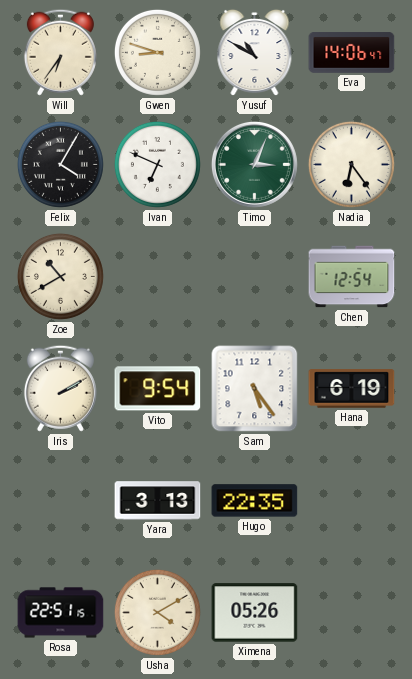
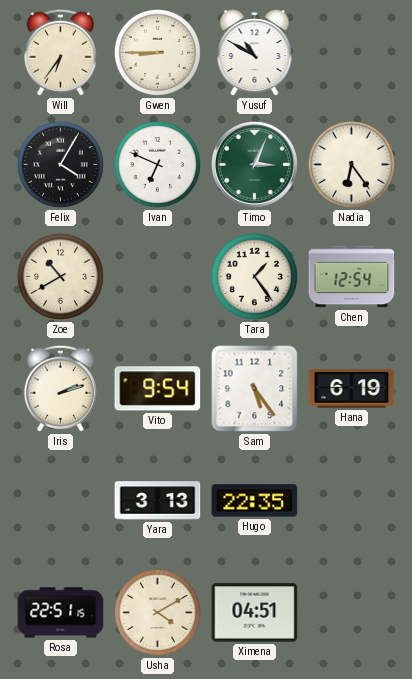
Gwen: 8:48 -> 8:45 (157, 52)
Eva: 14:06 -> none (352, 53)
Tara: none -> 1:24 (254, 276)
Iris: 2:10 -> 2:12 (60, 388)
Ximena: 05:26 -> 04:51 (255, 613)
